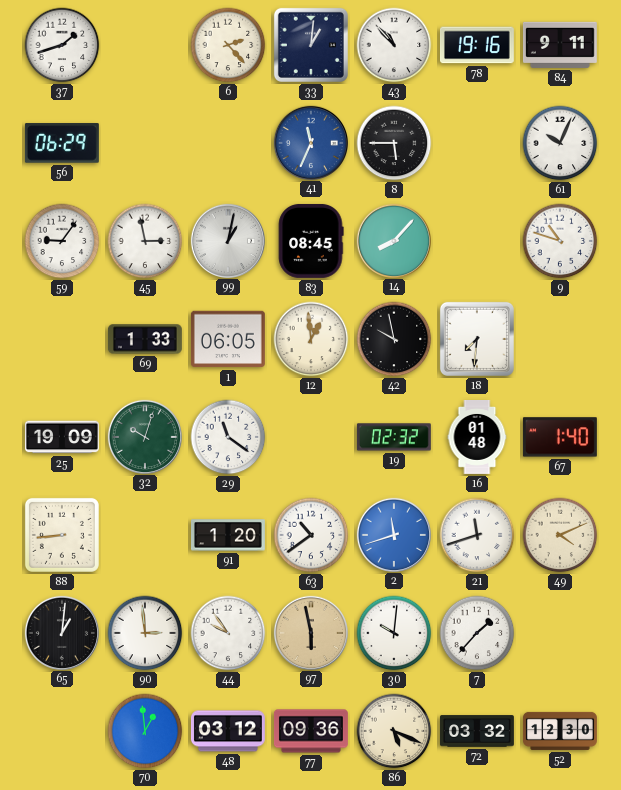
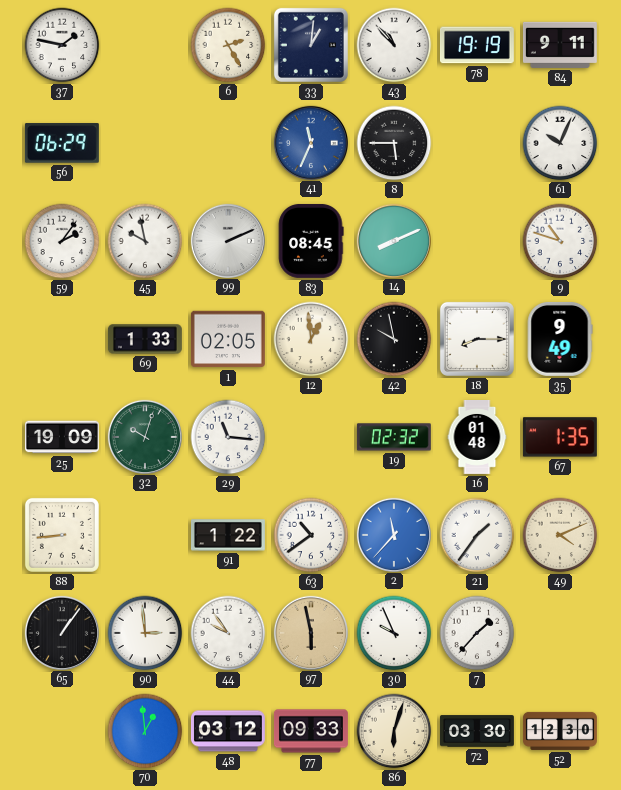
37: 1:42 -> 1:47 (62, 45)
6: 2:23 -> 2:25 (228, 45)
78: 19:16 -> 19:19 (477, 45)
59: 9:06 -> 2:06 (62, 241)
45: 2:58 -> 9:58 (145, 241)
99: 1:02 -> 2:11 (227, 240)
14: 8:07 -> 8:11 (393, 240)
1: 06:05 -> 02:05 (228, 339)
18: 7:31 -> 8:15 (477, 339)
35: none -> 9:49 (560, 339)
29: 11:21 -> 11:16 (228, 437)
67: 1:40 -> 1:35 (560, 437)
91: 1:20 -> 1:22 (229, 535)
2: 11:42 -> 11:37 (393, 534)
21: 11:42 -> 1:36 (477, 535)
65: 1:01 -> 1:06 (61, 632)
30: 10:01 -> 9:56 (394, 633)
77: 09:36 -> 09:33 (311, 731)
86: 5:19 -> 6:03 (394, 731)
72: 03:32 -> 03:30 (477, 731)
